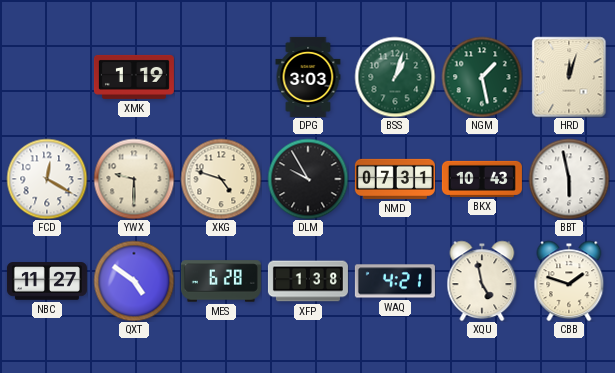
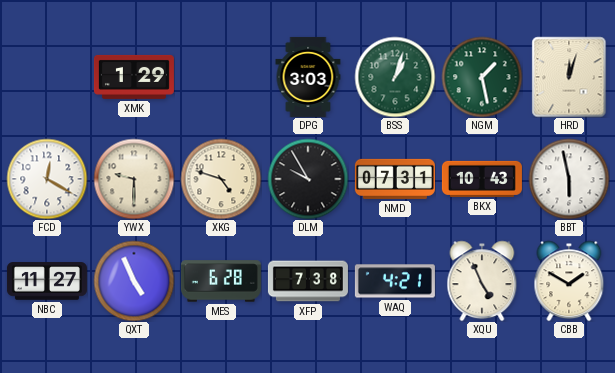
XMK: 1:19 -> 1:29 (134, 77)
QXT: 4:51 -> 4:56 (134, 281)
XFP: 1:38 -> 7:38 (308, 281)
XQU: 4:58 -> 4:56 (482, 281)
CBB: 1:48 -> 1:50 (569, 281)
